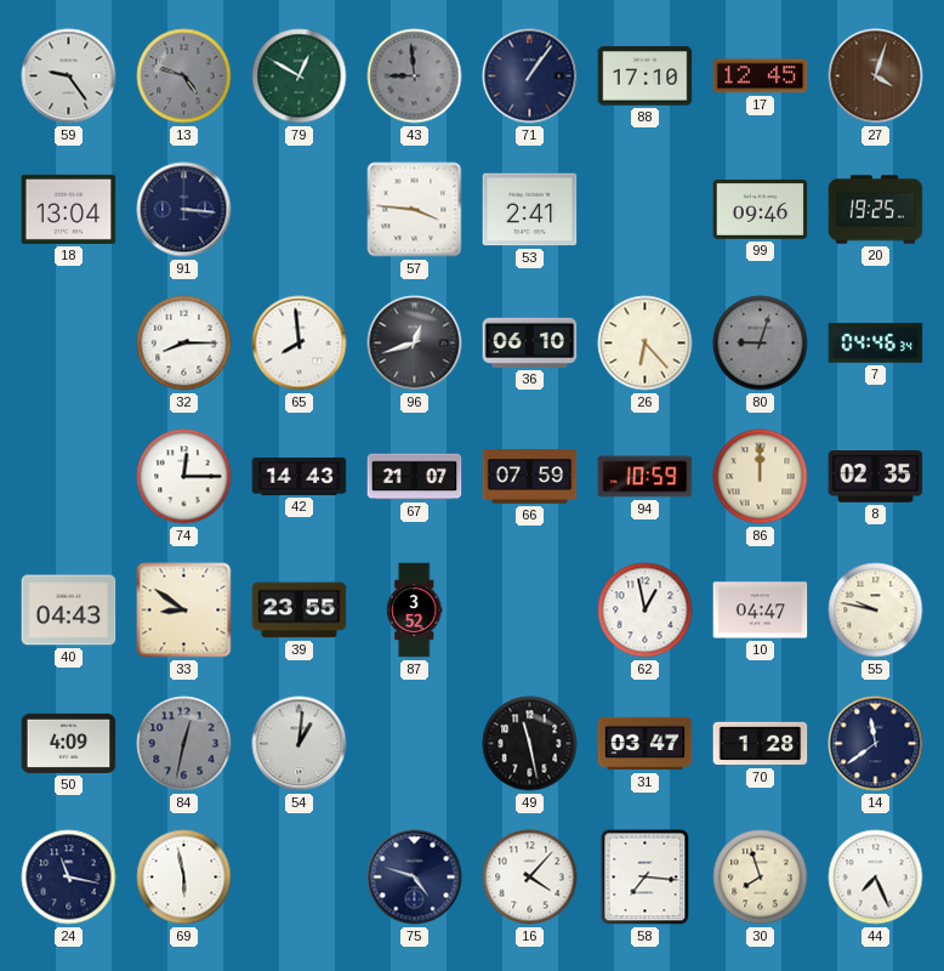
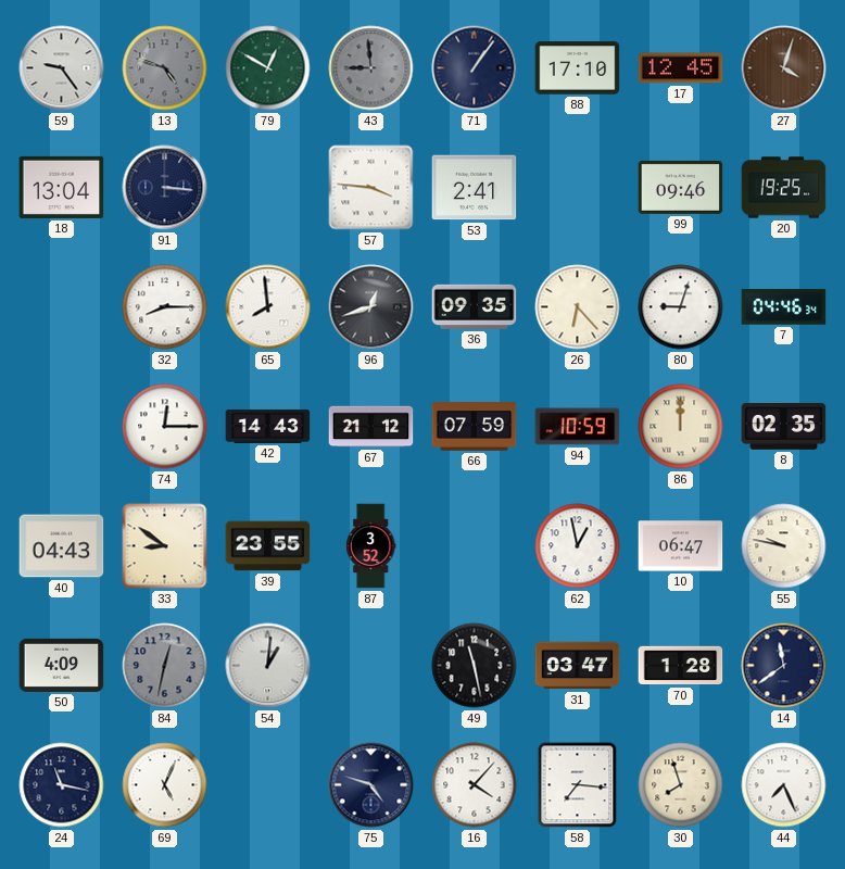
36: 06:10 -> 09:35 (475, 306)
80 dial: grey -> white (681, 307)
67: 21:07 -> 21:12 (371, 427)
10: 04:47 -> 06:47 (681, 546)
69: 5:58 -> 5:04 (165, 785)
